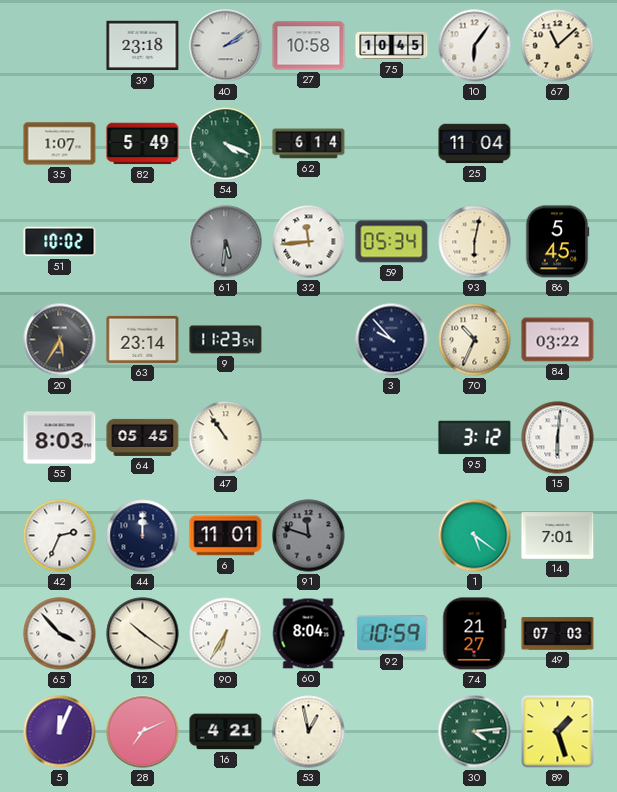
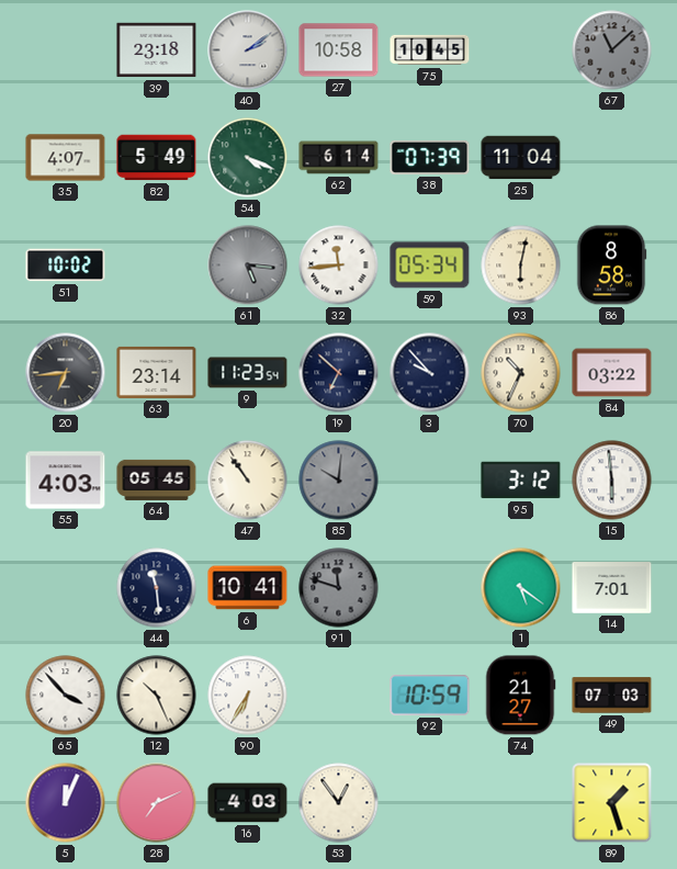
10: 6:06 -> none (475, 46)
67 dial: cream -> grey (612, 50)
35: 1:07 -> 4:07 (66, 158)
38: none -> 07:39 (430, 157)
61: 5:31 -> 5:16 (248, 266)
86: 5:45 -> 8:58 (611, 266)
20: 5:35 -> 6:44 (66, 373)
19: none -> 6:52 (339, 373)
55: 8:03 -> 4:03 (66, 481)
85: none -> 10:01 (339, 481)
15: 6:01 -> 5:59 (612, 481)
42: 2:34 -> none (60, 536)
44: 12:00 -> 11:29 (157, 588)
6: 11:01 -> 10:41 (248, 588)
12: 10:21 -> 10:26 (157, 696)
60: 8:04 -> none (308, 634)
16: 4:21 -> 4:03 (248, 803)
53: 12:58 -> 12:54 (339, 803)
30: 4:14 -> none (475, 732)
